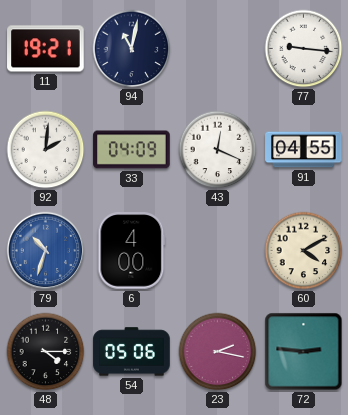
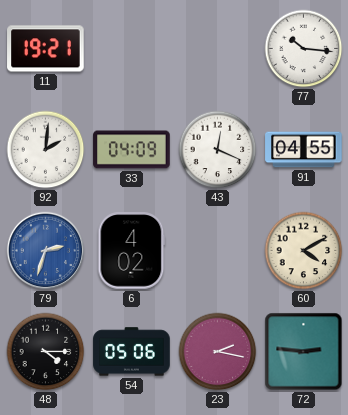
94: 11:02 -> none (132, 49)
77: 9:16 -> 10:16 (304, 49)
79: 10:33 -> 2:33 (46, 251)
6: 4:00 -> 4:02 (132, 251)
